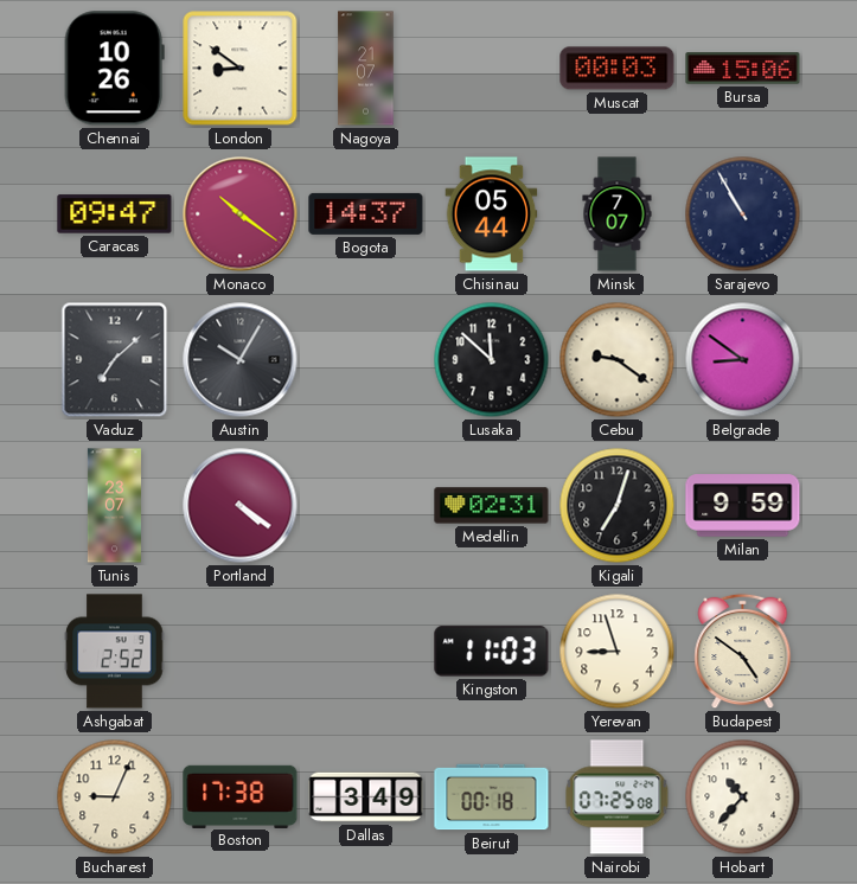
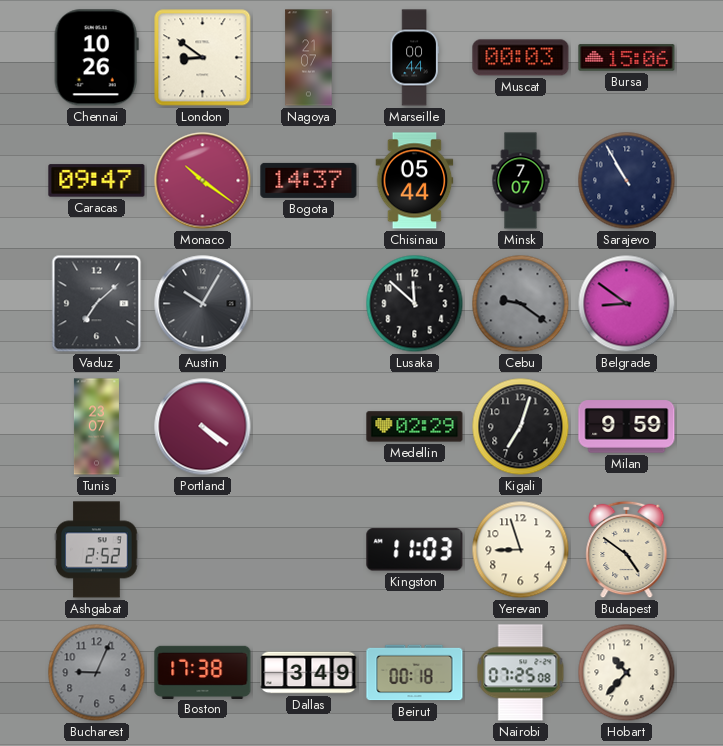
Marseille: none -> 00:44 (414, 58)
Cebu dial: cream -> grey (521, 304)
Medellin: 02:31 -> 02:29 (415, 427)
Bucharest dial: cream -> grey (97, 673)
